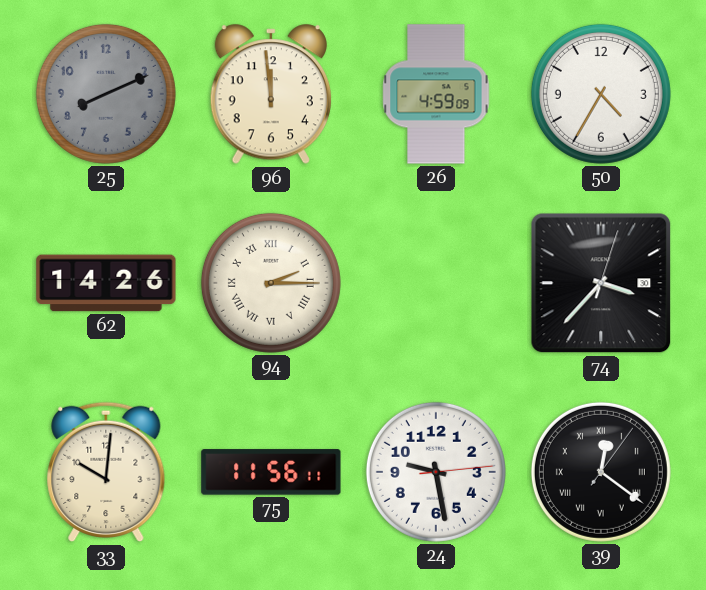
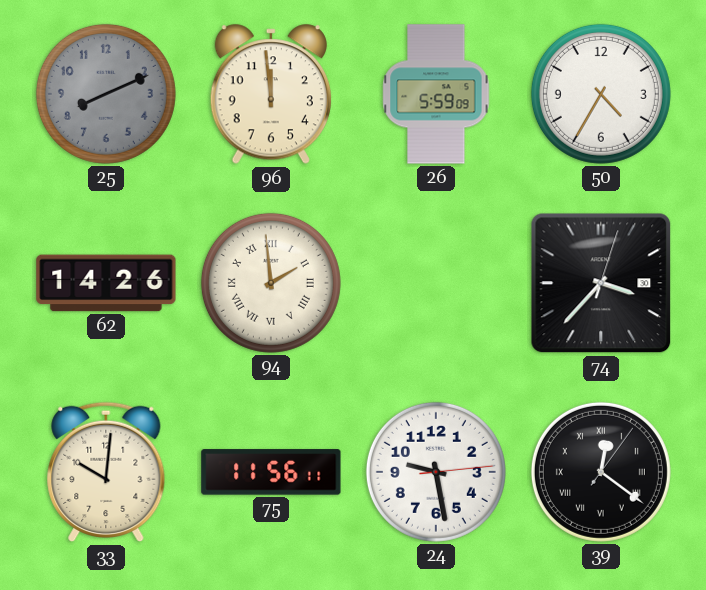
26: 4:59 -> 5:59 (436, 94)
94: 2:15 -> 1:59 (271, 283)
